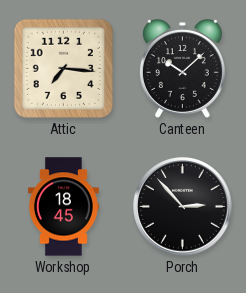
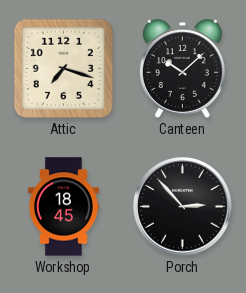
Attic: 7:16 -> 7:18 (63, 68)
